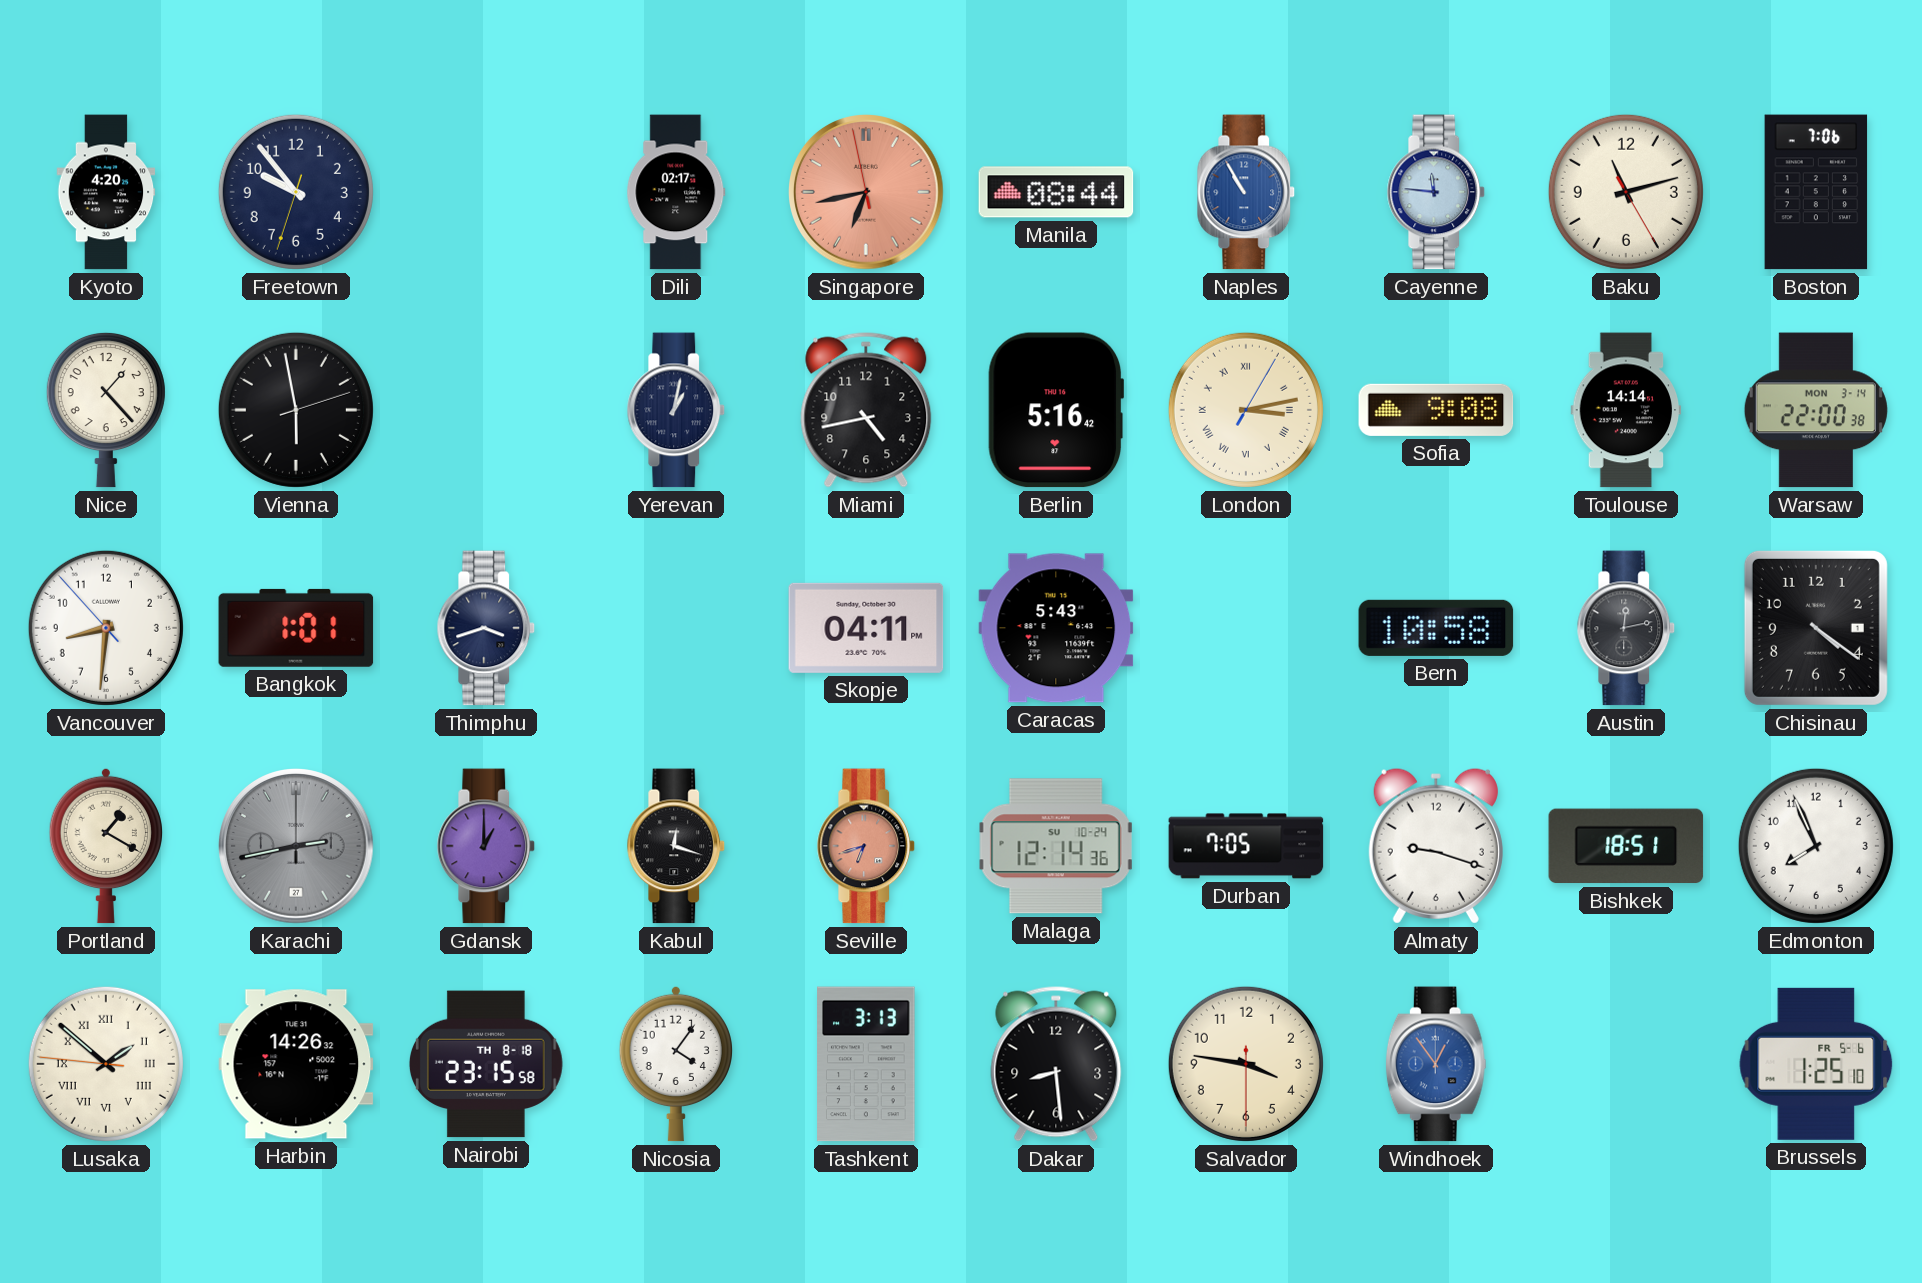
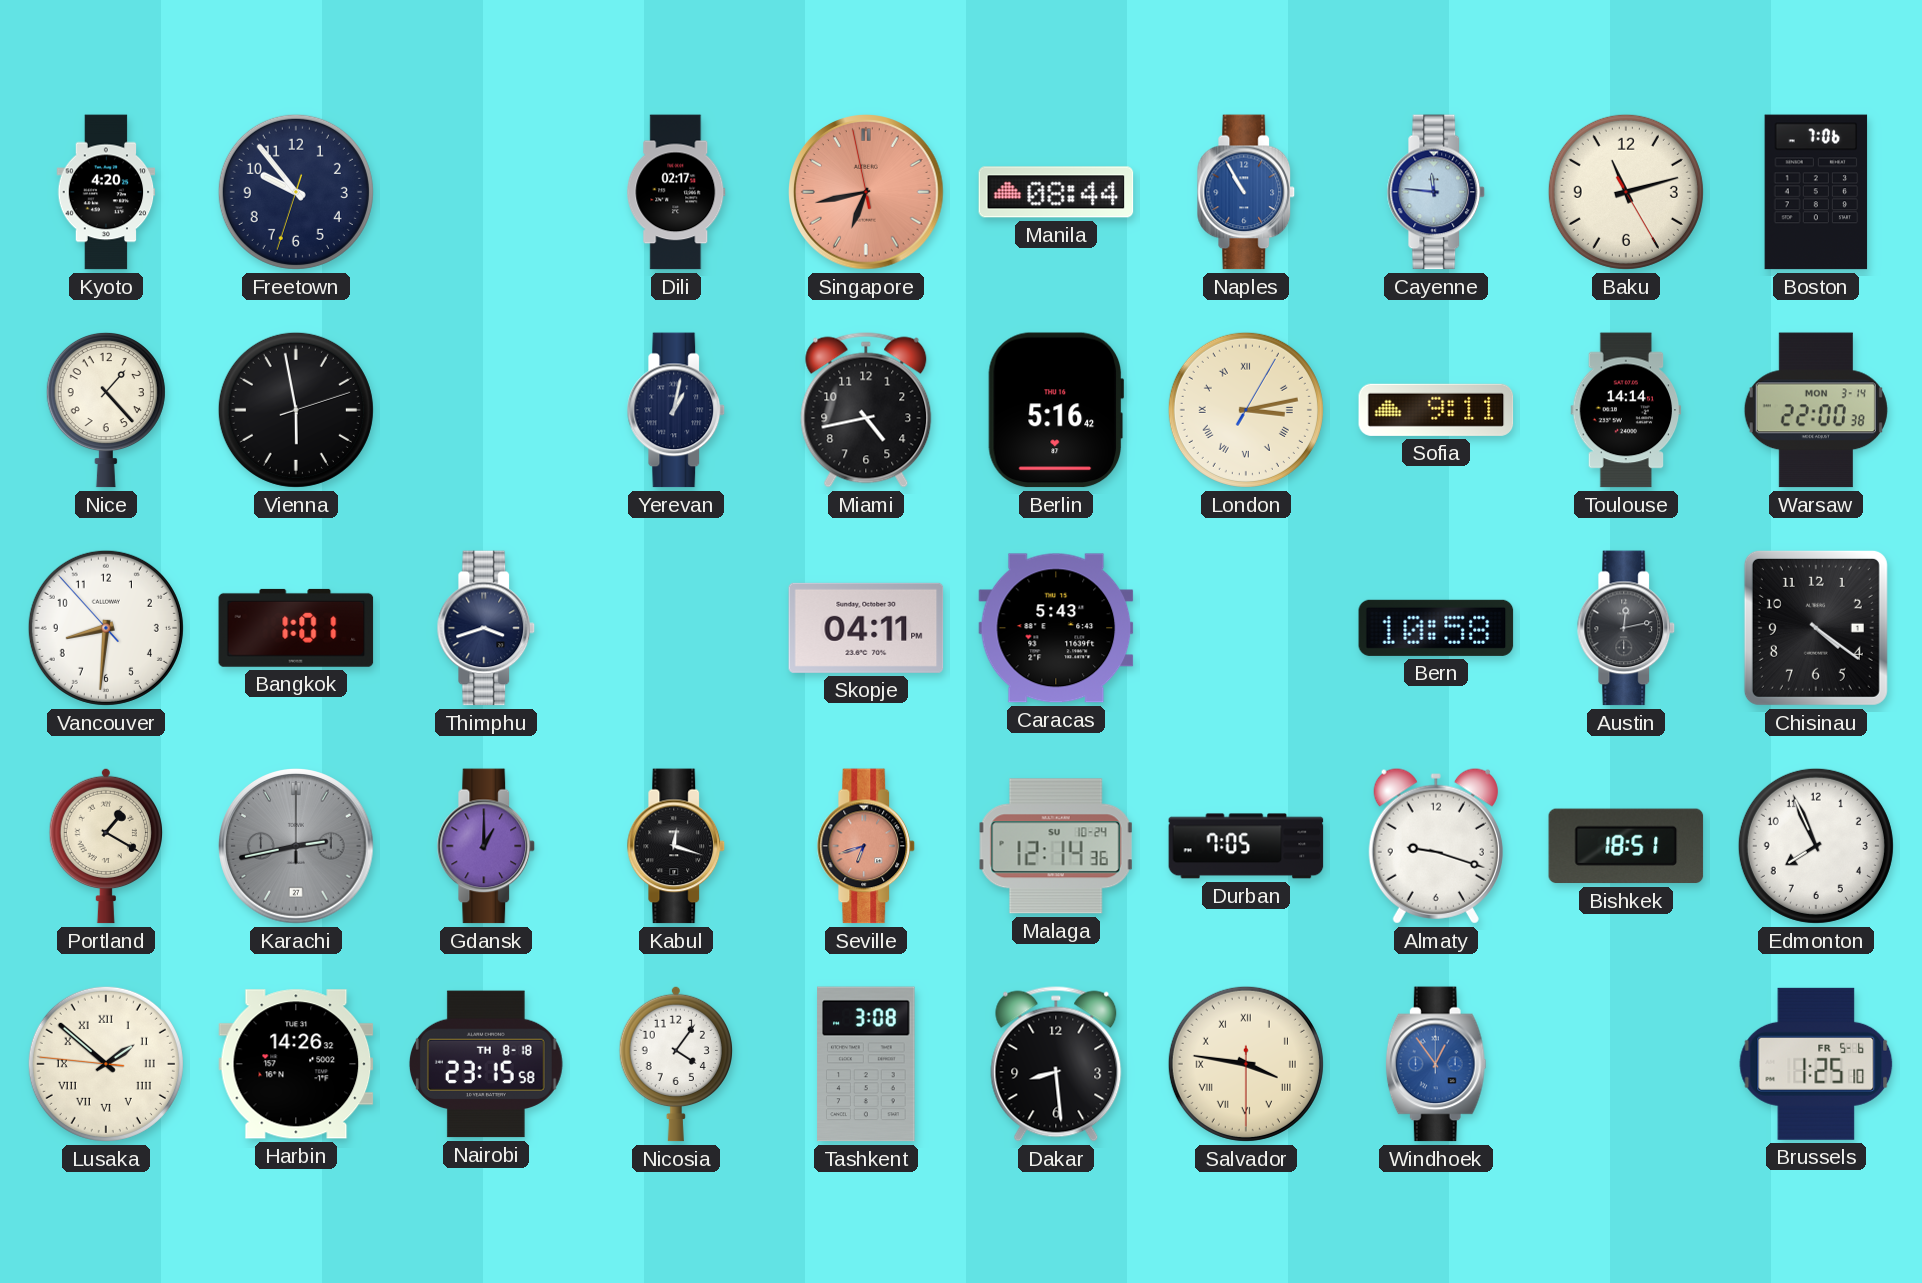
Sofia: 9:08 -> 9:11 (1436, 410)
Tashkent: 3:13 -> 3:08 (866, 1064)
Salvador numerals: Arabic -> Roman (1246, 1064)
